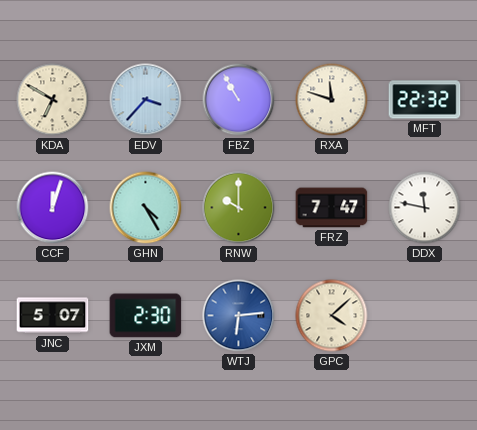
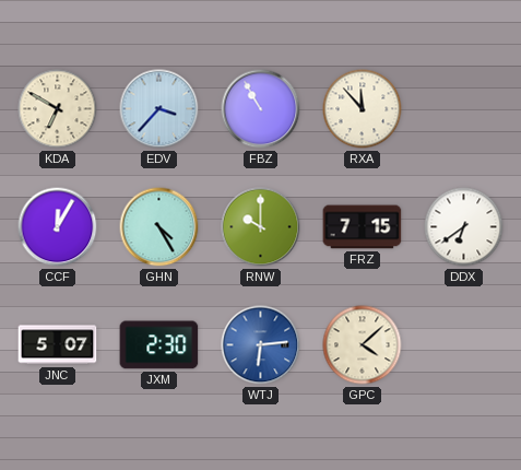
RXA: 11:48 -> 11:53 (363, 109)
MFT: 22:32 -> none (425, 100)
CCF: 12:03 -> 12:05 (58, 227)
FRZ: 7:47 -> 7:15 (363, 227)
DDX: 11:47 -> 6:39 (464, 227)
